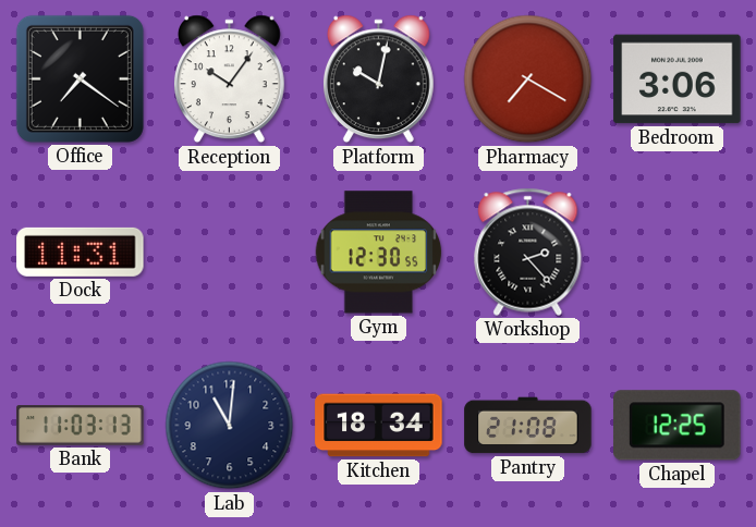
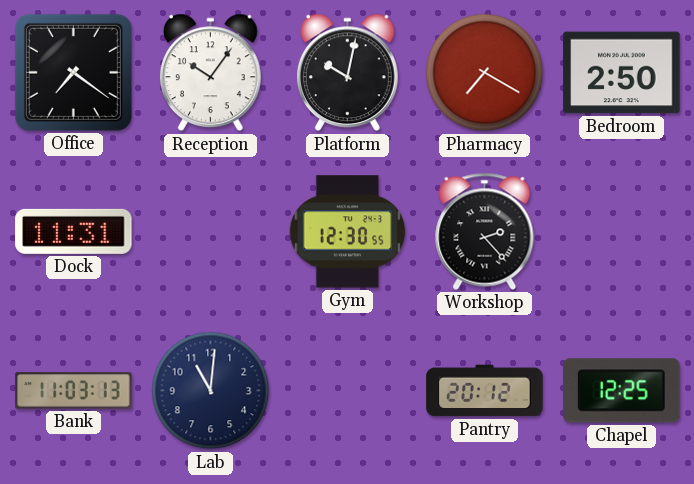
Bedroom: 3:06 -> 2:50 (622, 73)
Kitchen: 18:34 -> none (379, 426)
Pantry: 21:08 -> 20:12 (485, 391)
